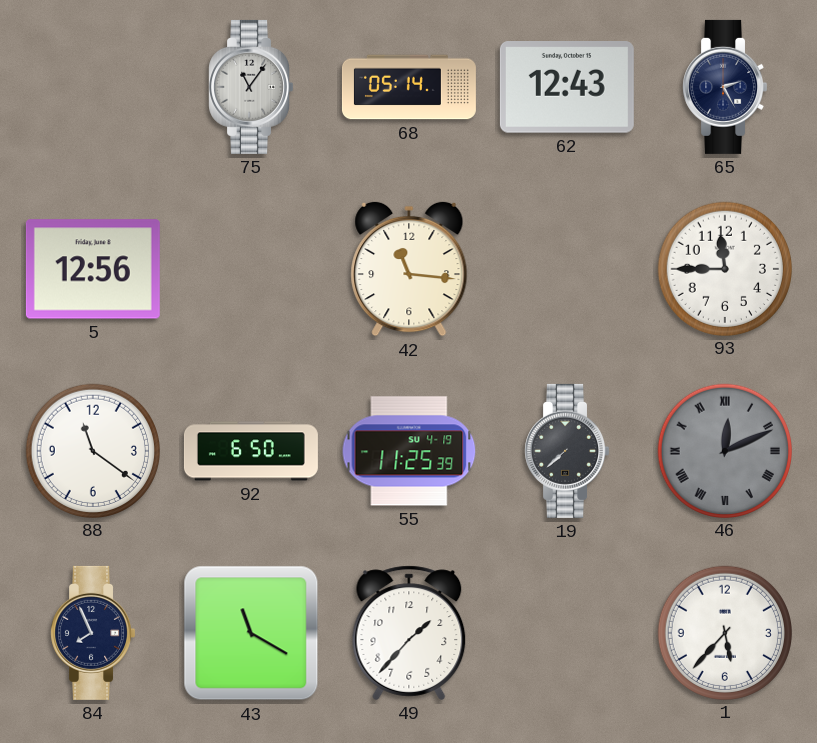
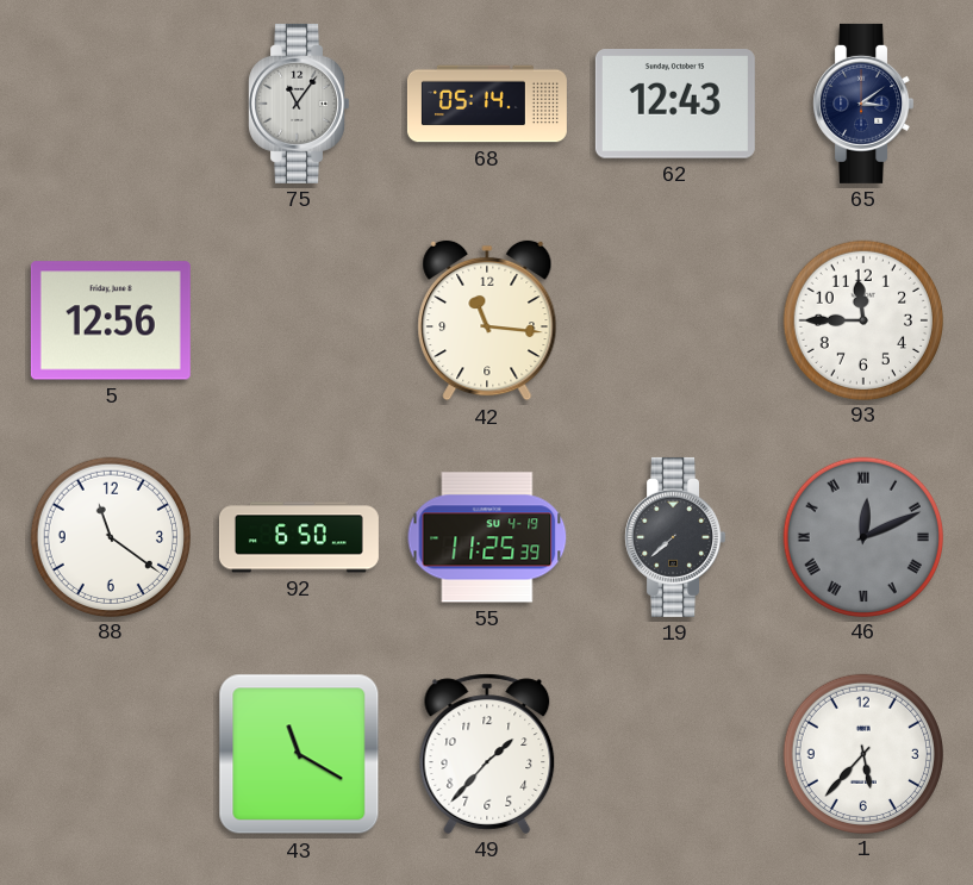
65: 2:25 -> 3:09 (863, 104)
84: 7:56 -> none (93, 633)
